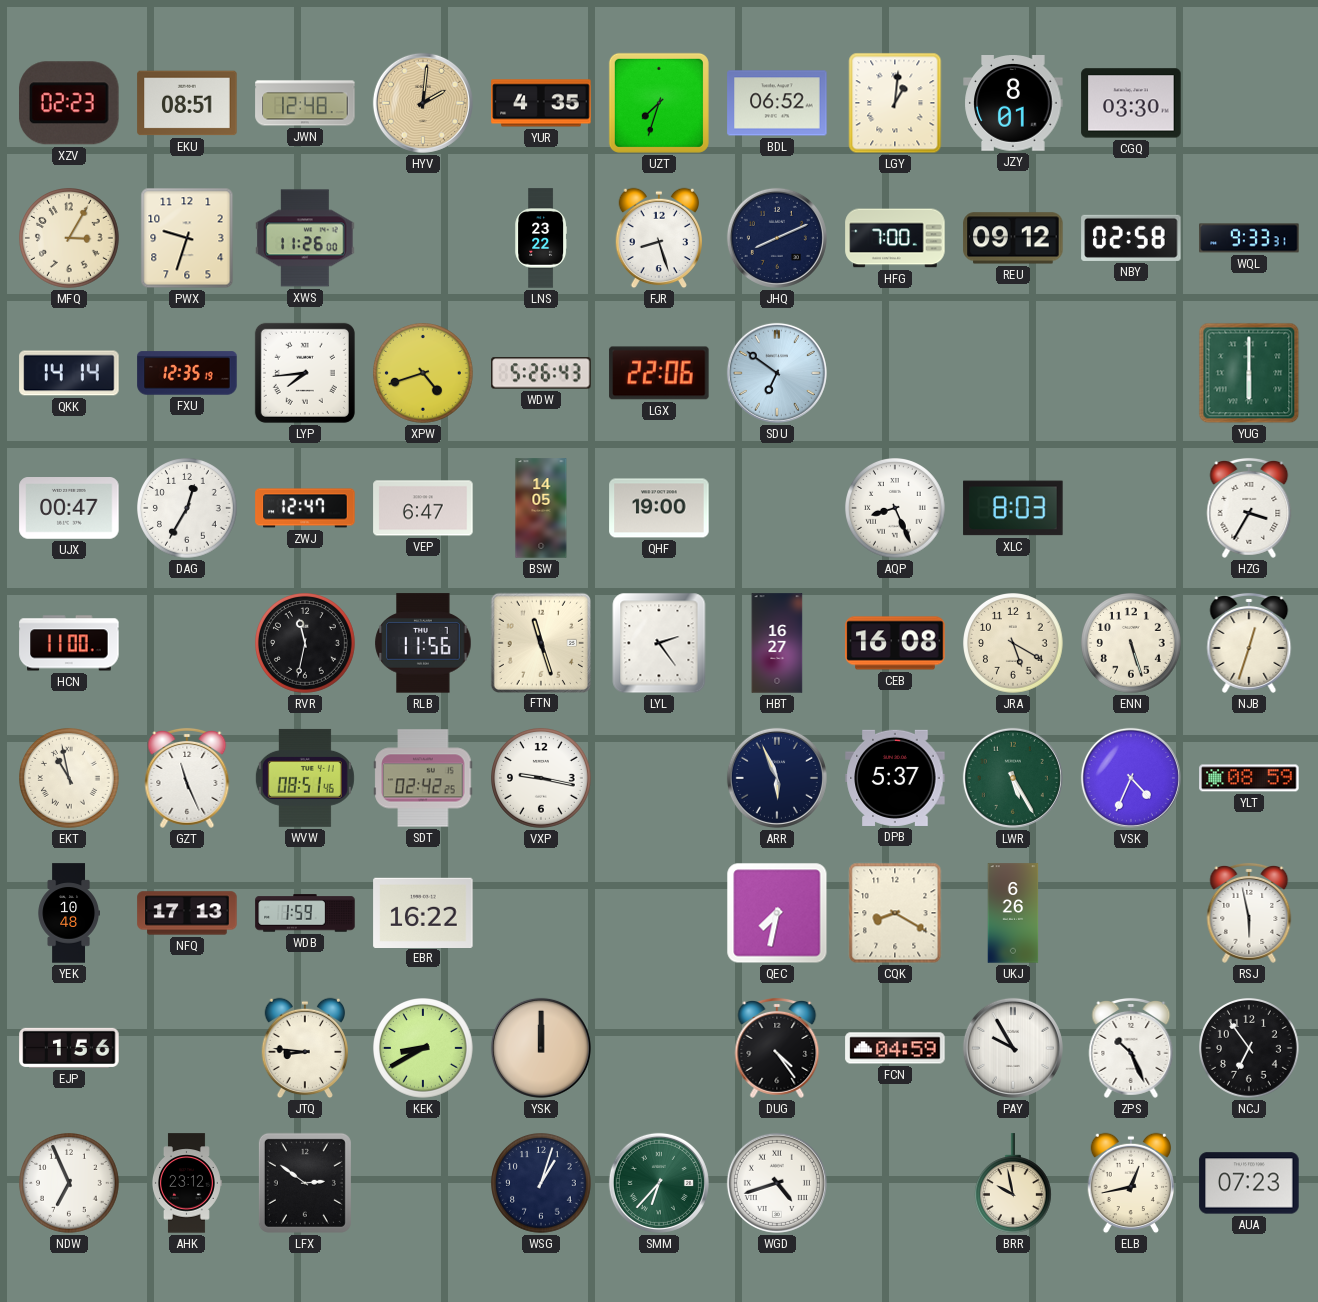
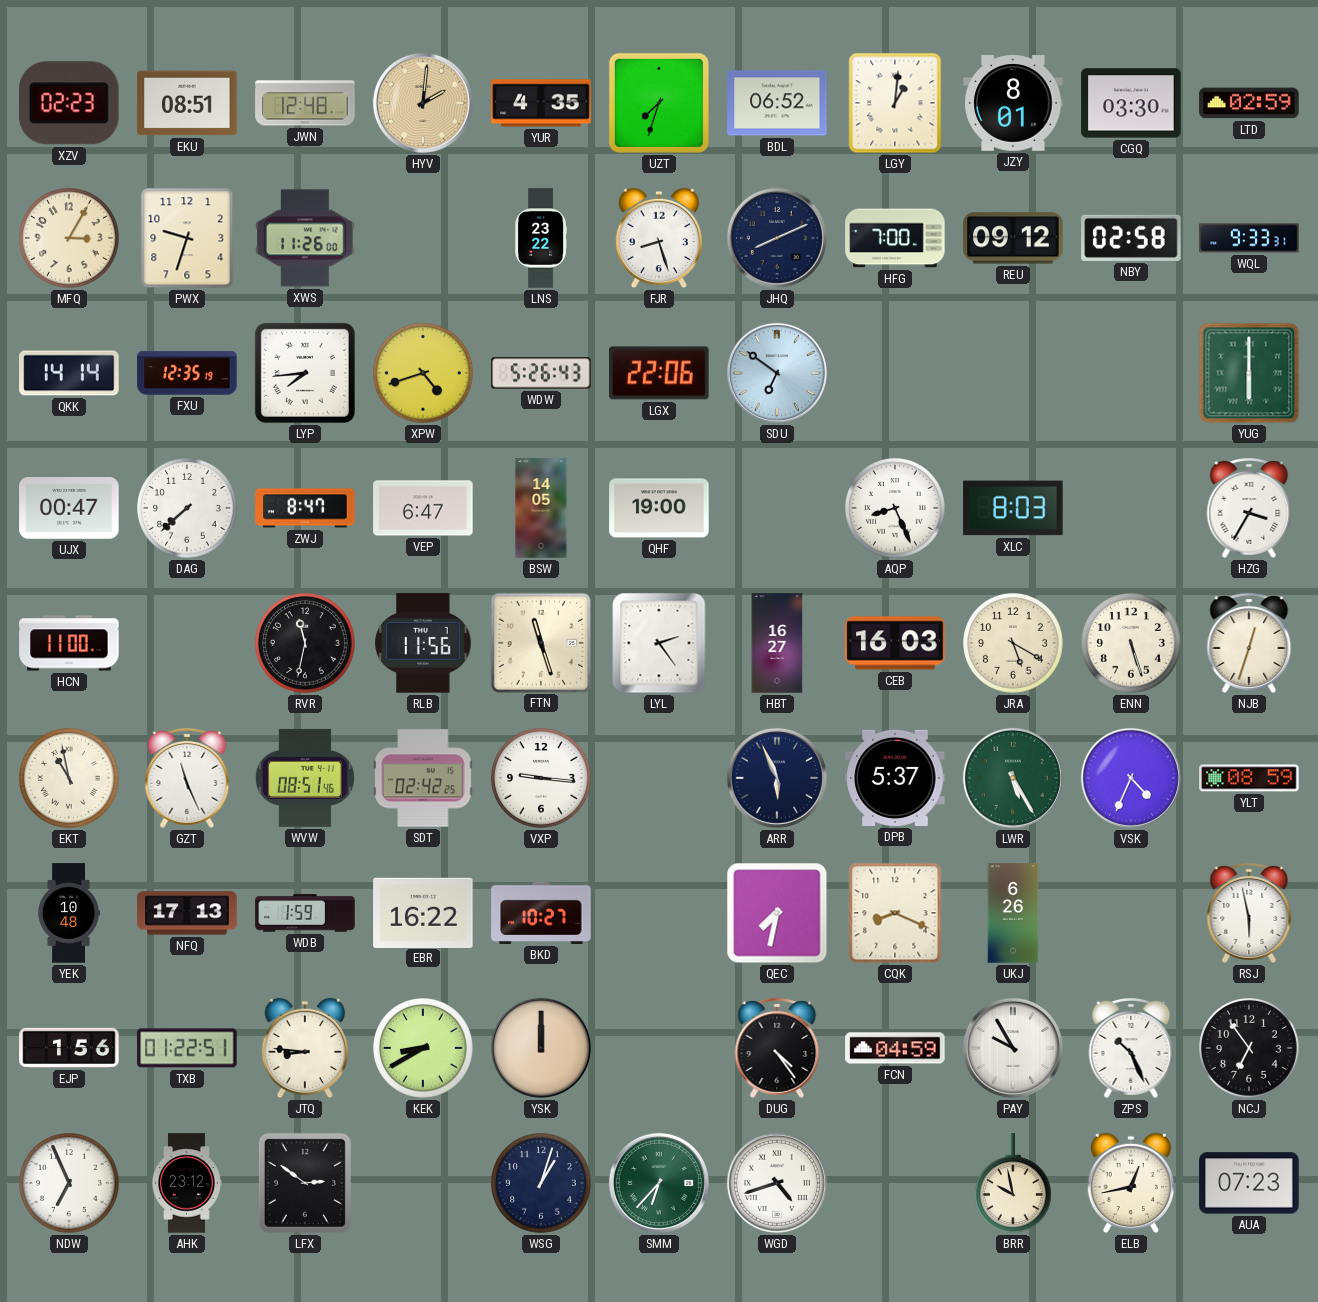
LTD: none -> 02:59 (1249, 103)
DAG: 12:35 -> 7:38 (188, 509)
ZWJ: 12:47 -> 8:47 (305, 508)
CEB: 16:08 -> 16:03 (895, 643)
VXP: 9:17 -> 9:16 (542, 779)
BKD: none -> 10:27 (541, 913)
CQK: 8:20 -> 8:19 (895, 913)
TXB: none -> 01:22 (187, 1048)
